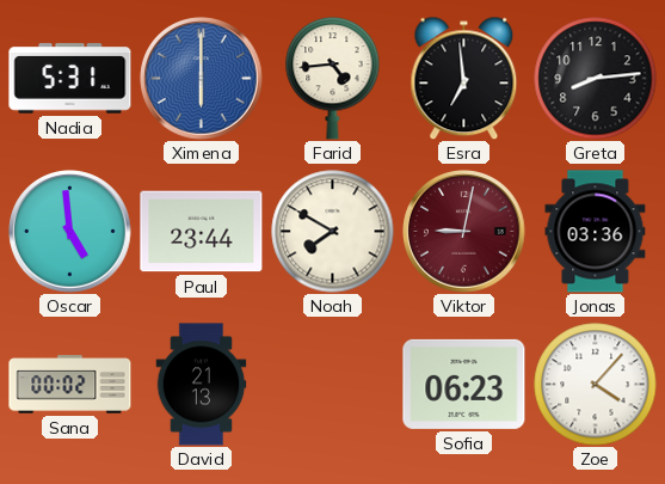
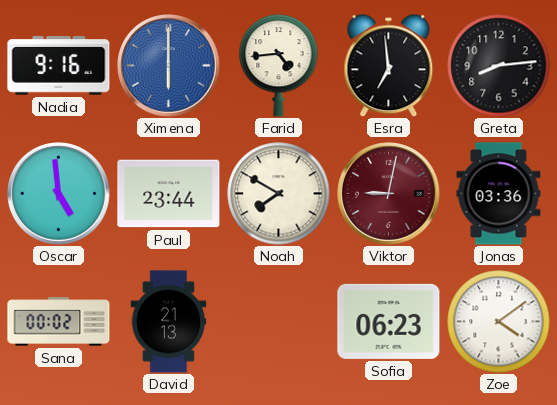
Nadia: 5:31 -> 9:16 (59, 66)
Zoe: 4:07 -> 4:09 (499, 322)
